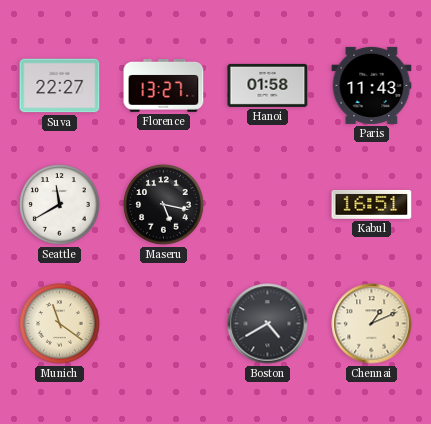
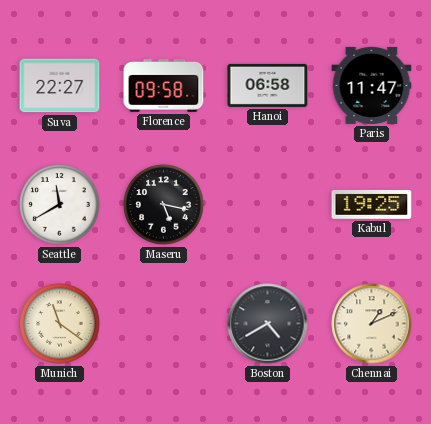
Florence: 13:27 -> 09:58 (164, 86)
Hanoi: 01:58 -> 06:58 (268, 85)
Paris: 11:43 -> 11:47 (372, 85)
Kabul: 16:51 -> 19:25 (372, 204)
